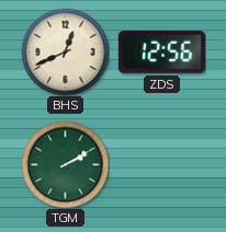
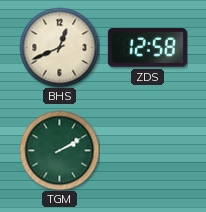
ZDS: 12:56 -> 12:58 (147, 48)
